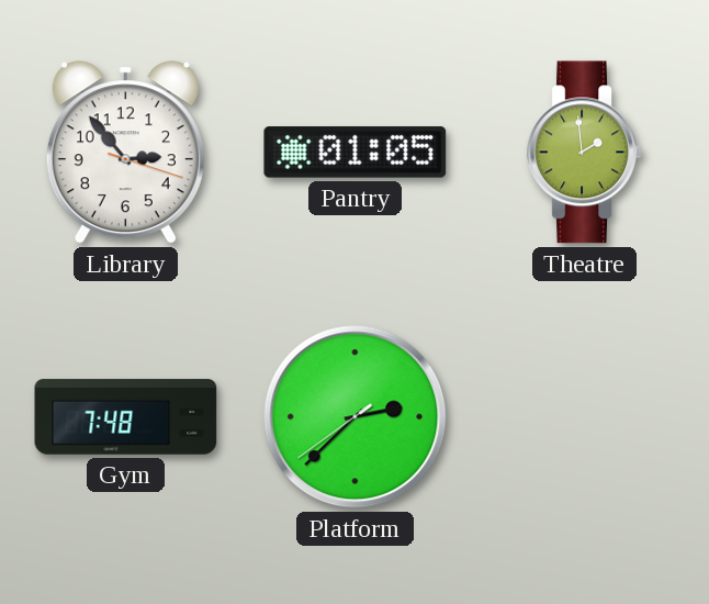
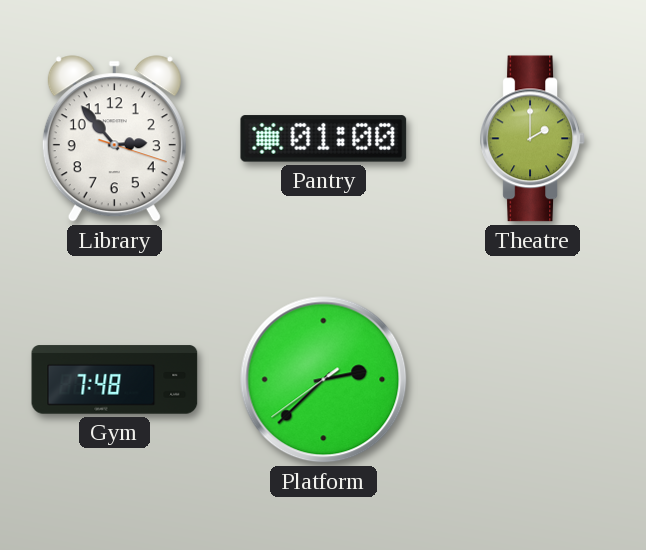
Pantry: 01:05 -> 01:00 (324, 139)
Theatre: 1:59 -> 2:00 (533, 139)
